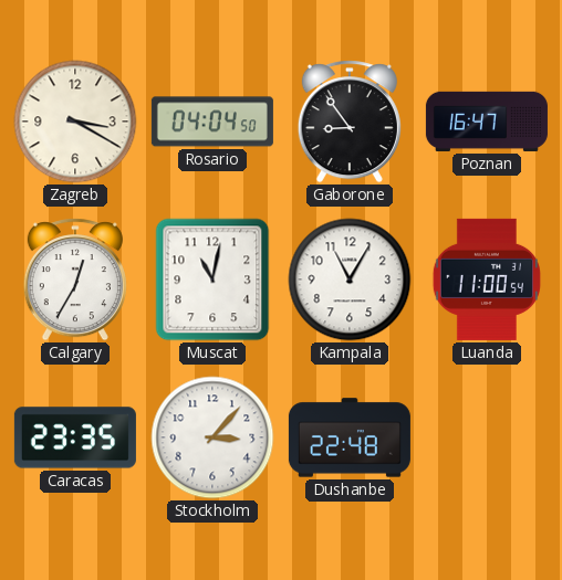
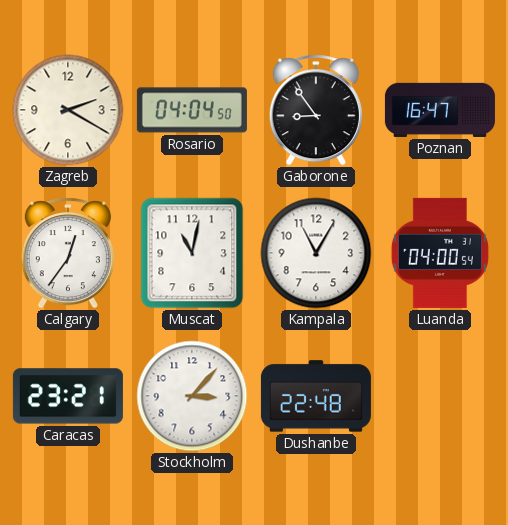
Zagreb: 3:20 -> 2:20 (68, 110)
Calgary: 12:35 -> 12:36 (68, 253)
Luanda: 11:00 -> 04:00 (440, 253)
Caracas: 23:35 -> 23:21 (68, 396)
